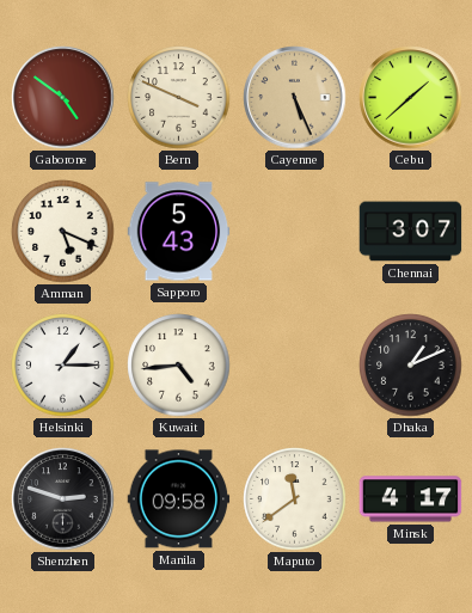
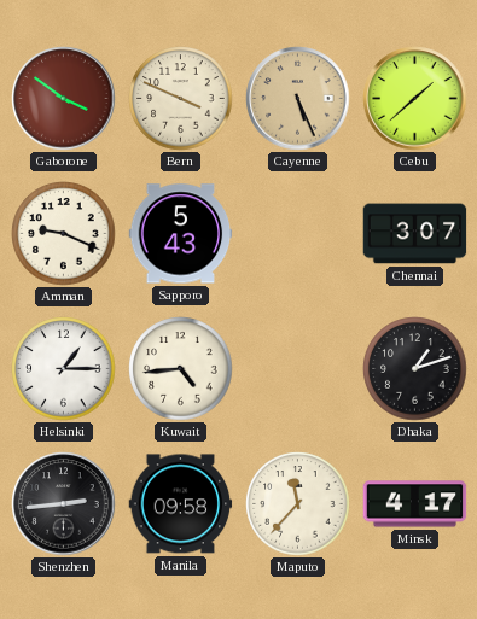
Gaborone: 4:51 -> 3:51 (64, 99)
Amman: 5:19 -> 9:19 (64, 234)
Dhaka: 1:11 -> 1:12 (415, 369)
Shenzhen: 2:48 -> 2:44 (64, 504)
Maputo: 11:39 -> 11:37 (298, 504)
